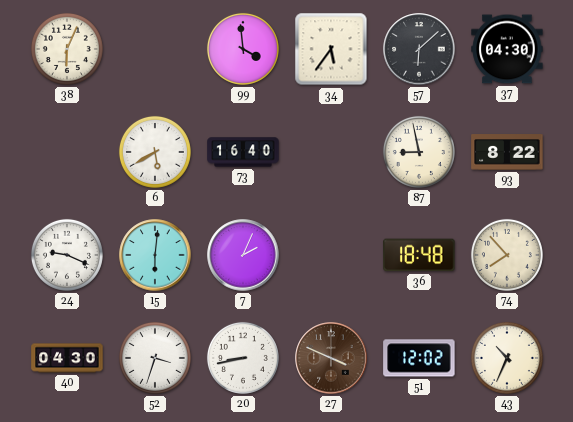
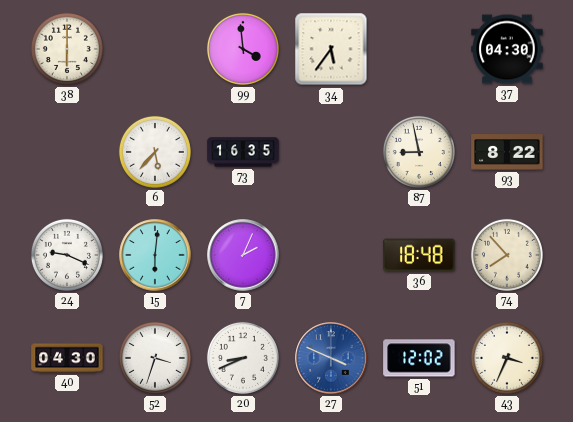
38: 6:04 -> 6:00 (67, 49)
57: 6:08 -> none (419, 49)
6: 5:40 -> 5:37 (155, 152)
73: 16:40 -> 16:35 (243, 152)
20: 8:43 -> 8:41 (243, 358)
27 dial: brown -> blue (331, 358)
43: 10:34 -> 3:34 (507, 358)
